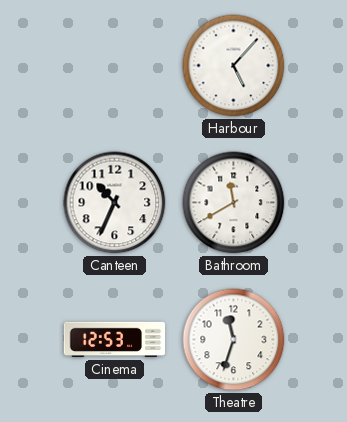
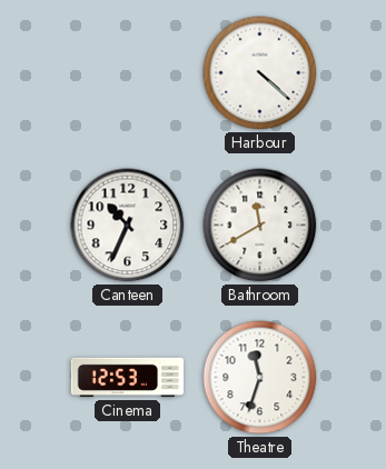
Harbour: 5:07 -> 4:22 (260, 73)
